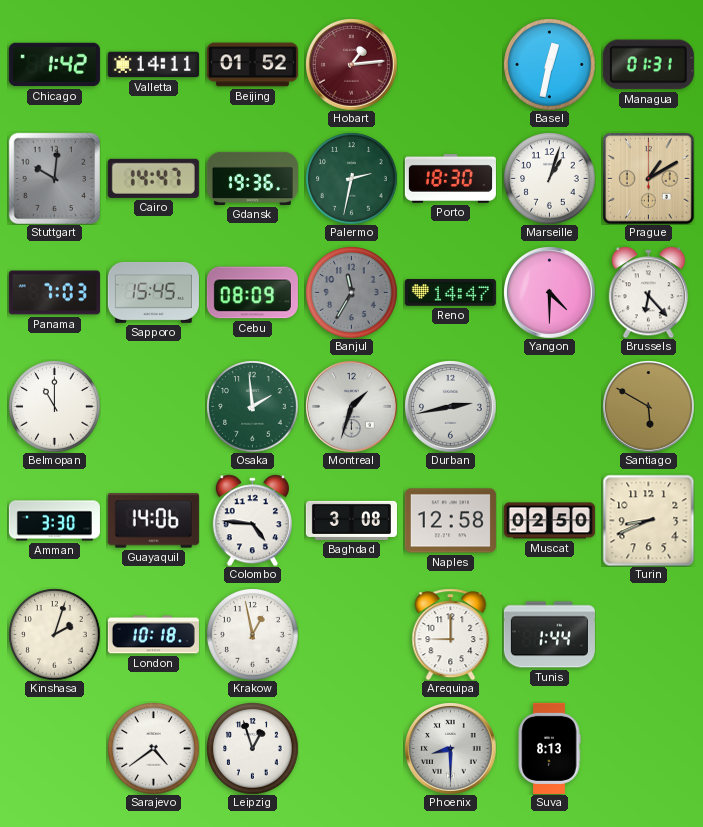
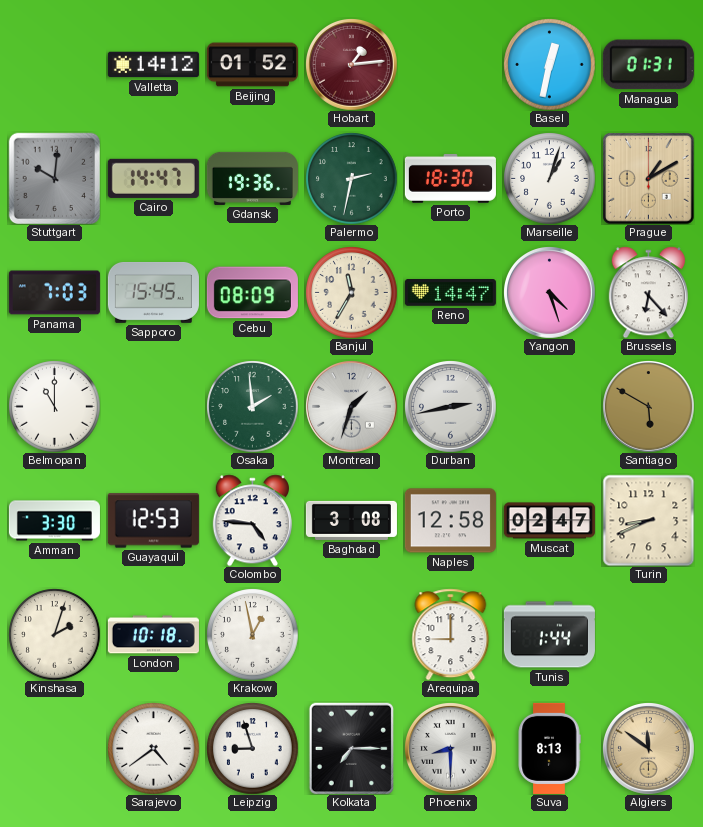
Chicago: 1:42 -> none (54, 65)
Valletta: 14:11 -> 14:12 (153, 65)
Banjul dial: grey -> cream (351, 292)
Yangon: 4:30 -> 4:27 (550, 293)
Guayaquil: 14:06 -> 12:53 (153, 521)
Muscat: 02:50 -> 02:47 (549, 521)
Leipzig: 12:57 -> 8:57 (252, 748)
Kolkata: none -> 7:15 (352, 748)
Algiers: none -> 11:51 (649, 749)
